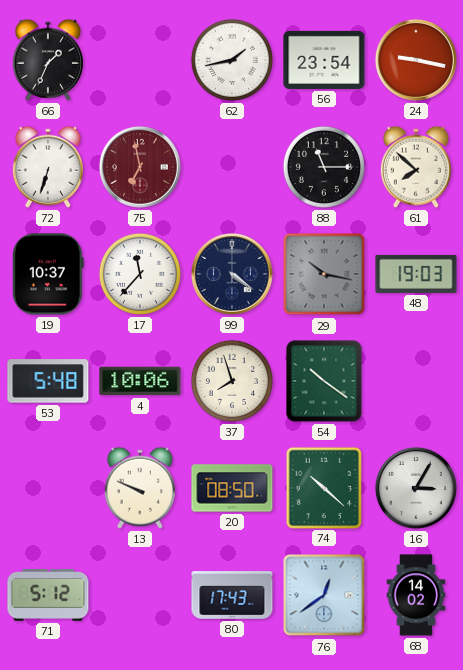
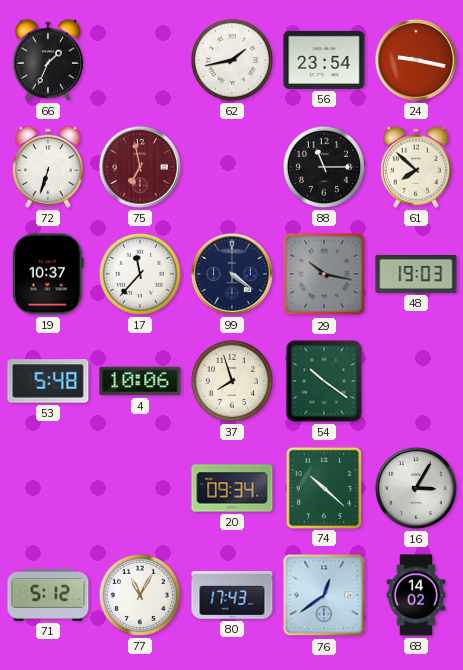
13: 9:49 -> none (140, 488)
20: 08:50 -> 09:34 (232, 488)
77: none -> 11:05 (140, 595)
